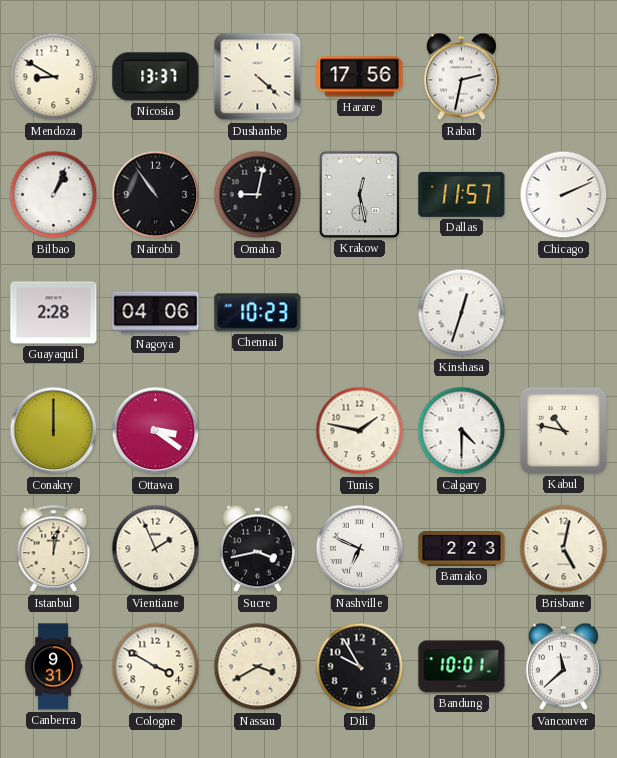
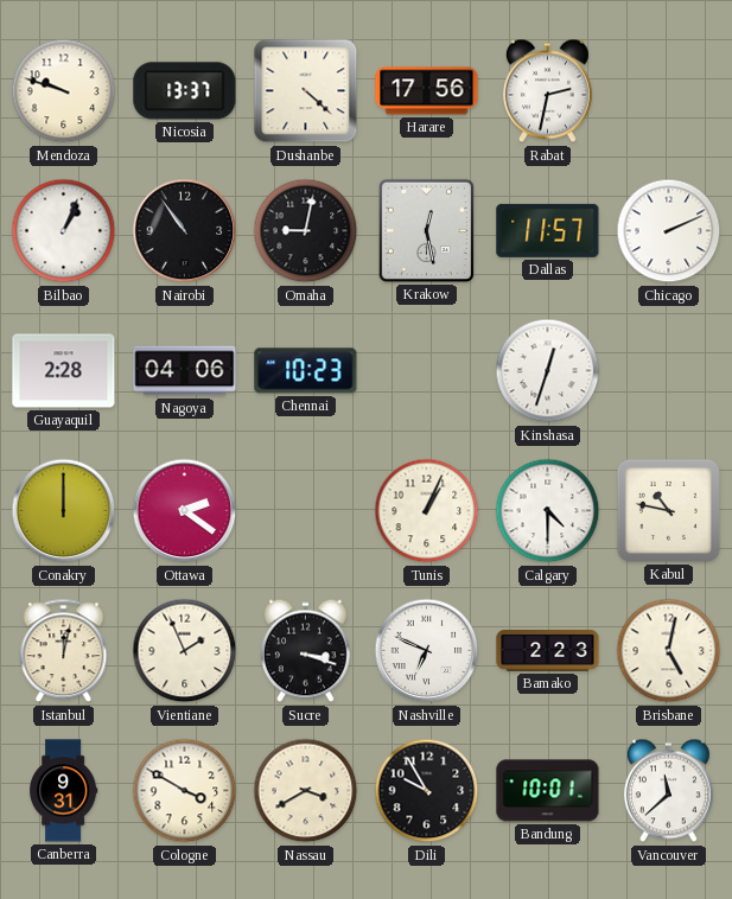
Mendoza: 8:50 -> 9:48 (64, 91)
Ottawa: 3:21 -> 2:21 (185, 511)
Tunis: 1:47 -> 1:04 (427, 511)
Sucre: 3:43 -> 3:18 (305, 651)
